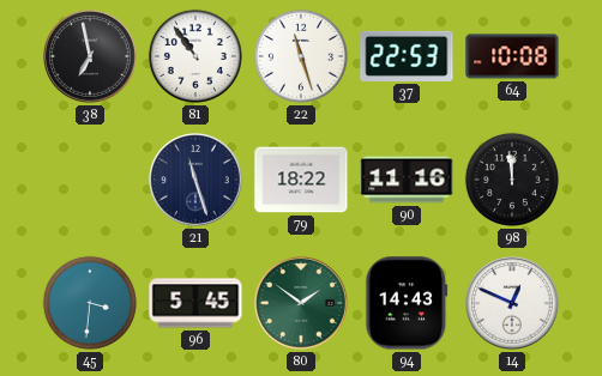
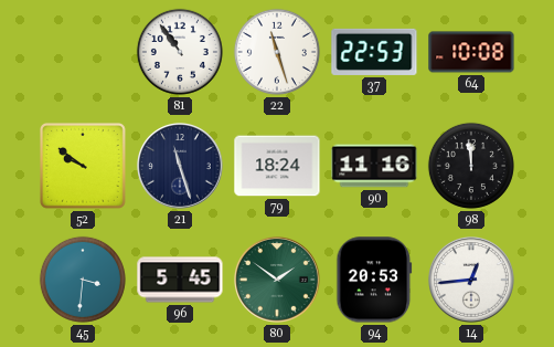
38: 6:58 -> none (91, 57)
52: none -> 9:51 (83, 166)
79: 18:22 -> 18:24 (277, 166)
94: 14:43 -> 20:53 (374, 280)
14: 12:49 -> 12:44 (472, 281)
